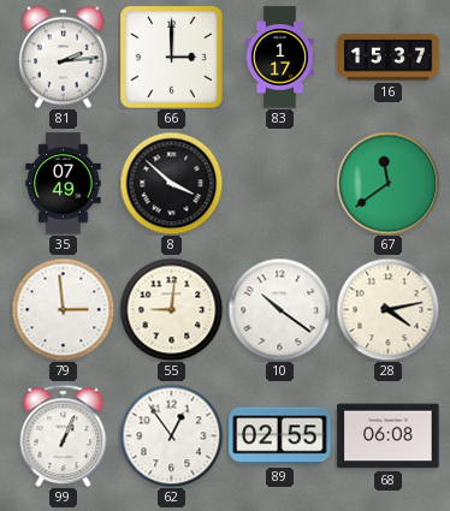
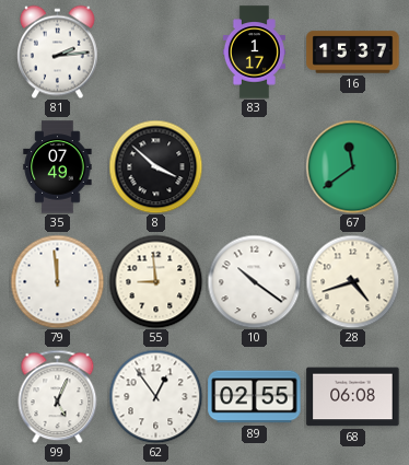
66: 3:00 -> none (172, 58)
79: 2:59 -> 11:59 (57, 281)
55: 9:01 -> 8:59 (155, 281)
28: 4:13 -> 4:42 (352, 281)
99: 1:04 -> 5:04 (58, 396)
